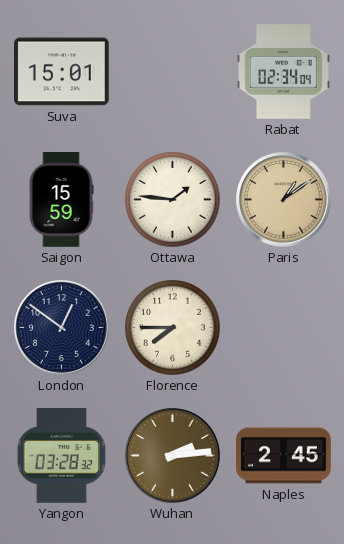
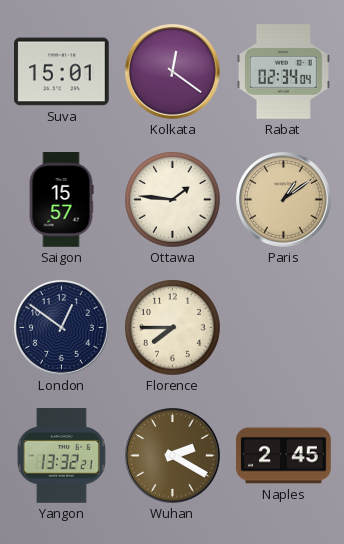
Kolkata: none -> 12:21 (173, 72)
Saigon: 15:59 -> 15:57 (61, 200)
Yangon: 03:28 -> 13:32 (61, 456)
Wuhan: 2:14 -> 2:20 (173, 456)
